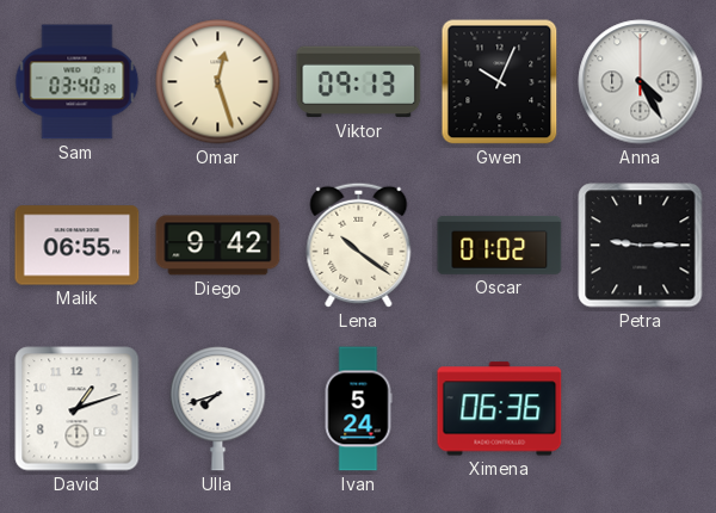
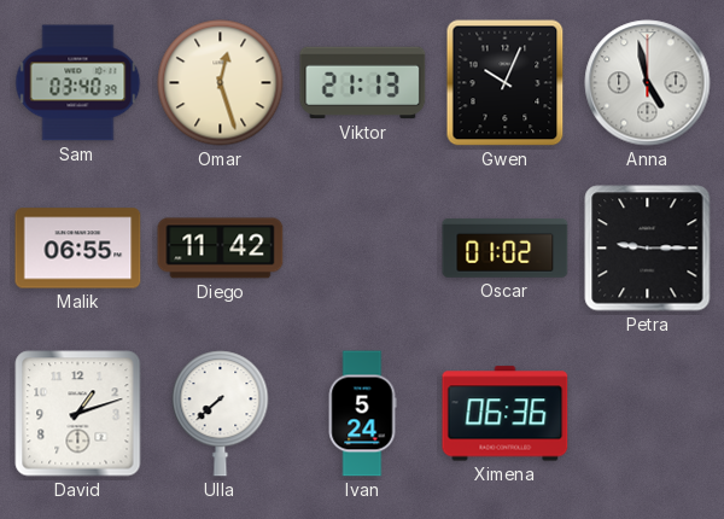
Viktor: 09:13 -> 21:13 (363, 83)
Anna: 4:25 -> 4:58 (648, 83)
Diego: 9:42 -> 11:42 (221, 249)
Lena: 10:21 -> none (359, 245)
Ulla: 7:42 -> 7:38 (221, 414)
